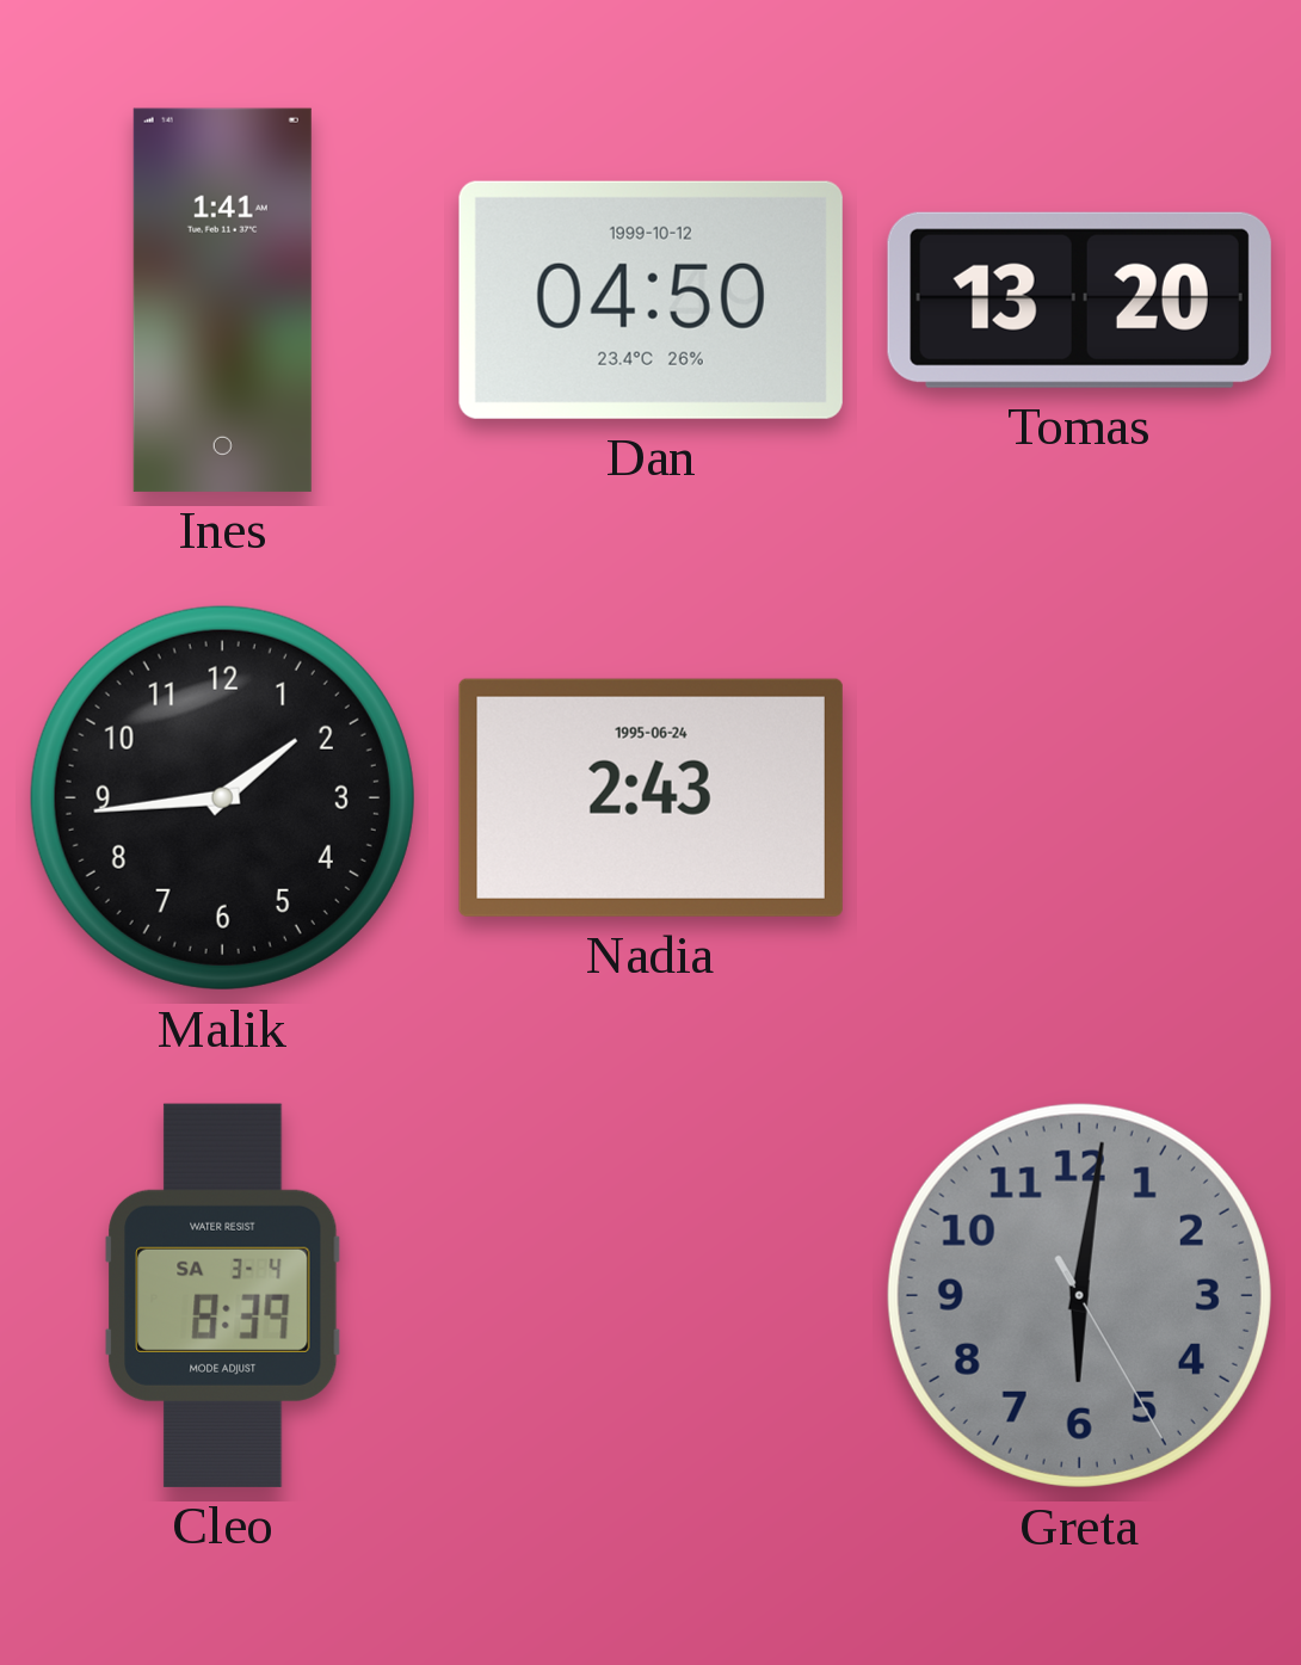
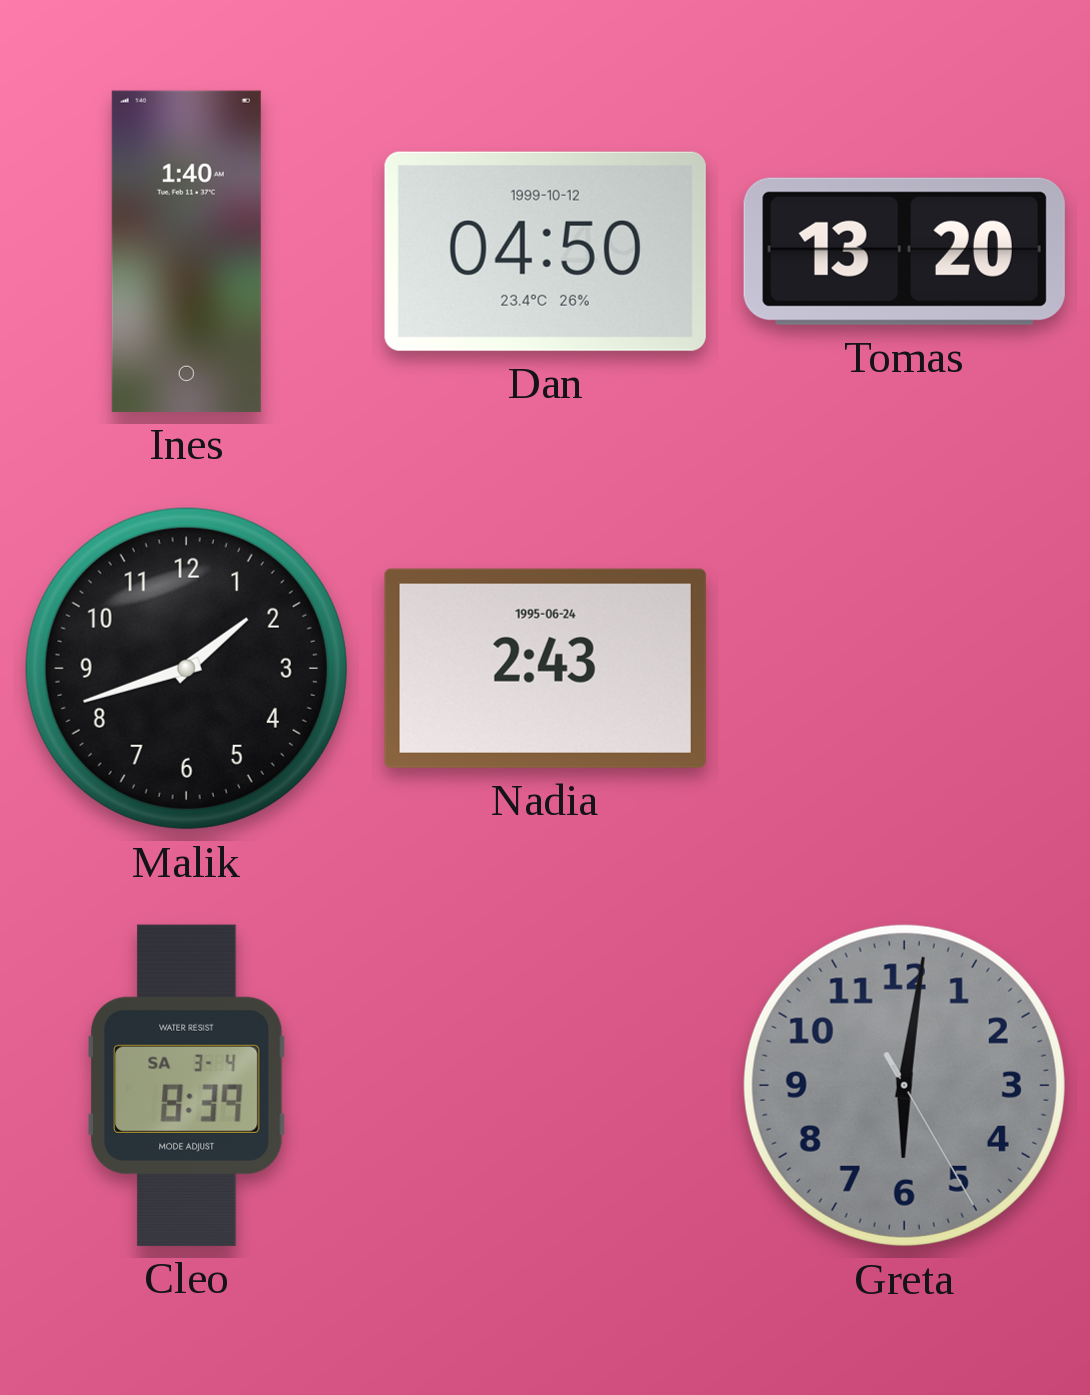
Ines: 1:41 -> 1:40 (186, 251)
Malik: 1:44 -> 1:42 (186, 668)
